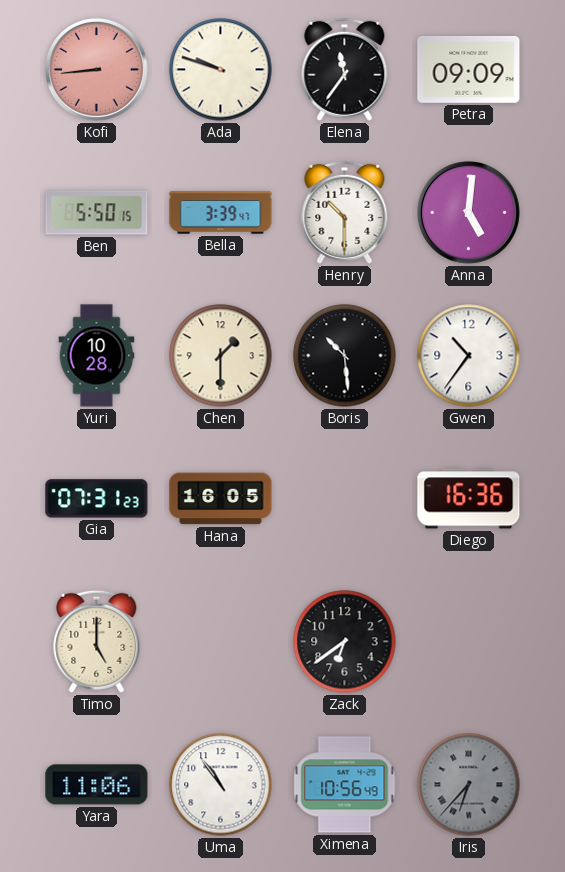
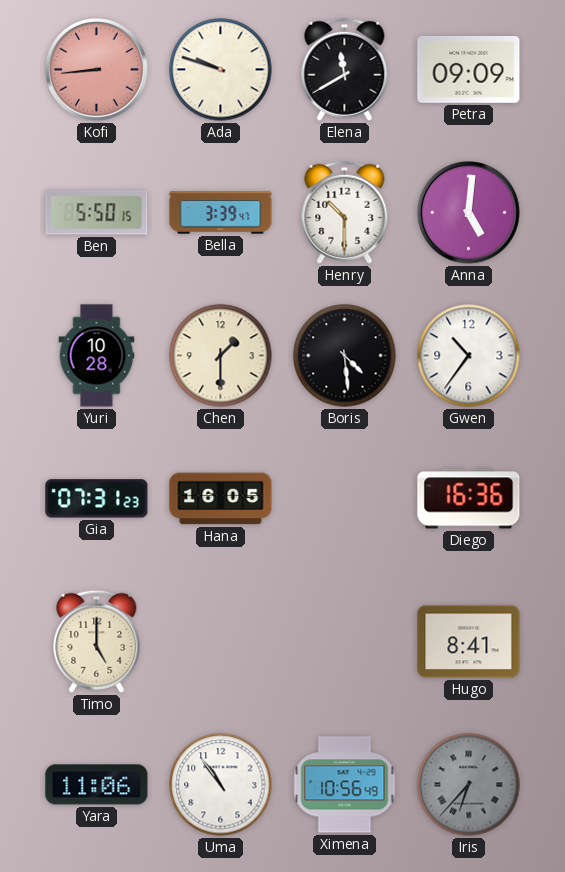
Elena: 11:36 -> 11:40 (345, 69)
Boris: 10:29 -> 4:29 (345, 356)
Zack: 6:39 -> none (345, 642)
Hugo: none -> 8:41 (469, 642)
